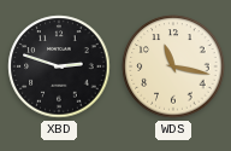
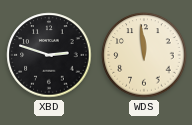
WDS: 11:17 -> 11:59 (144, 55)
